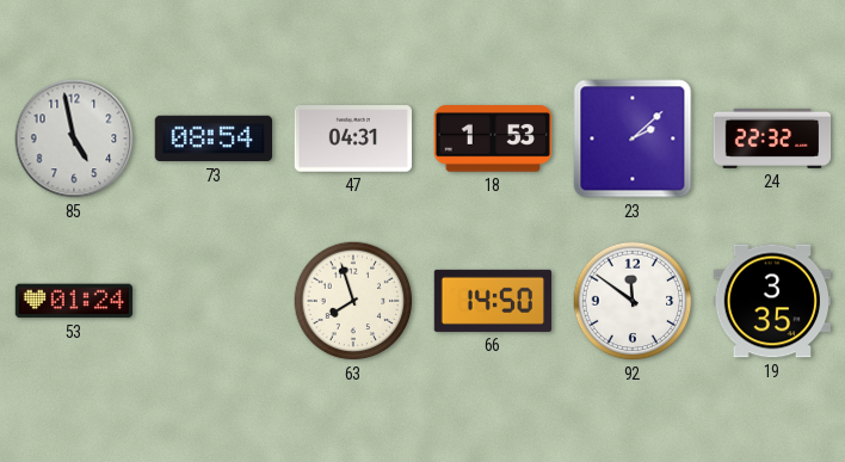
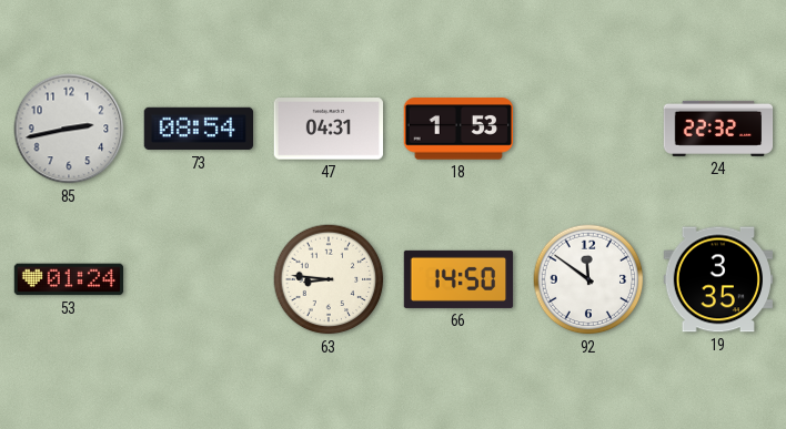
85: 4:58 -> 2:43 (69, 129)
23: 2:08 -> none (633, 138)
63: 7:57 -> 8:46 (329, 279)
